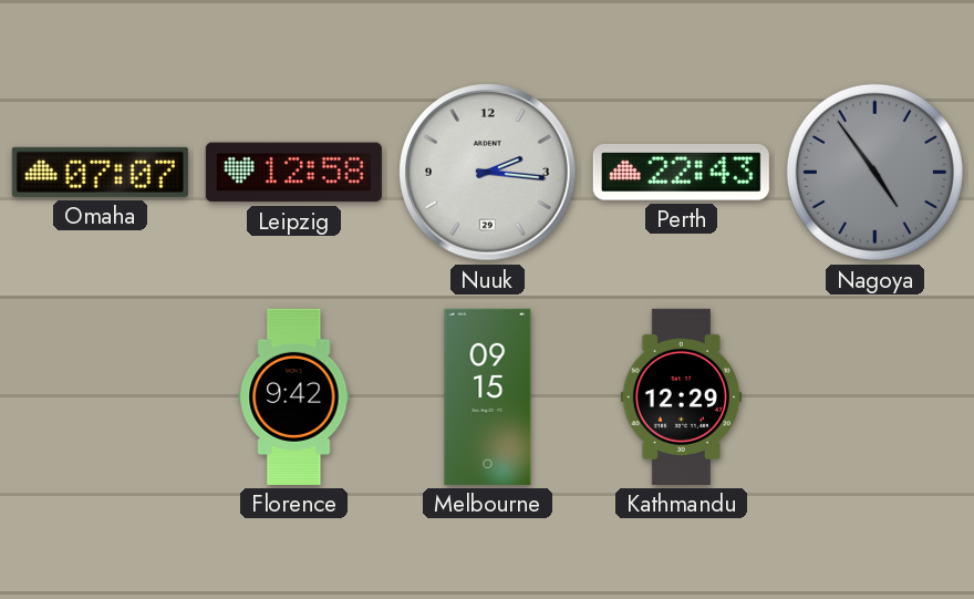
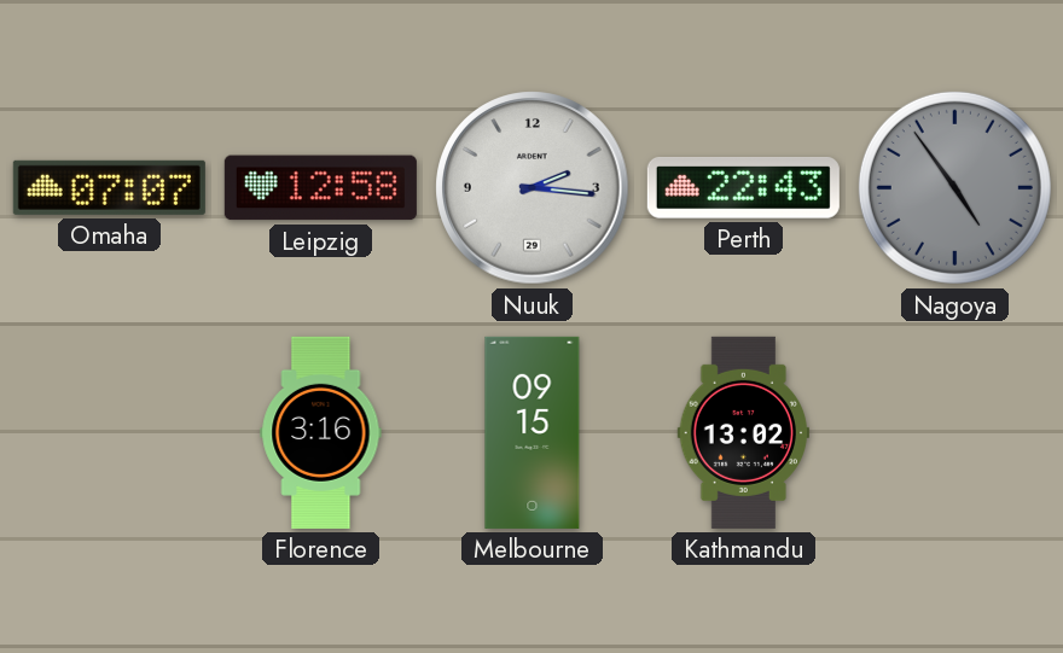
Florence: 9:42 -> 3:16 (321, 432)
Kathmandu: 12:29 -> 13:02 (743, 432)
